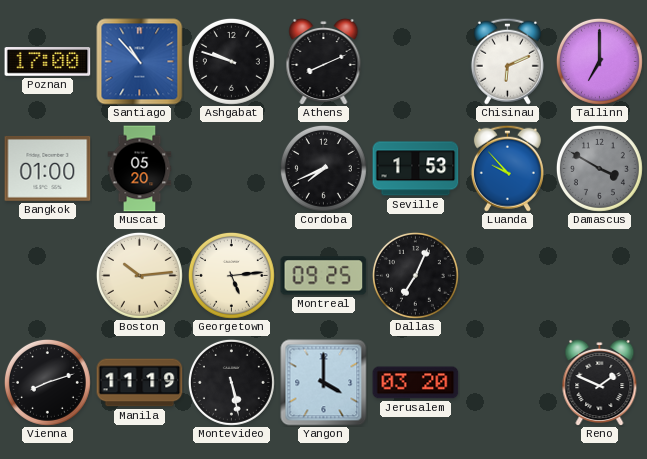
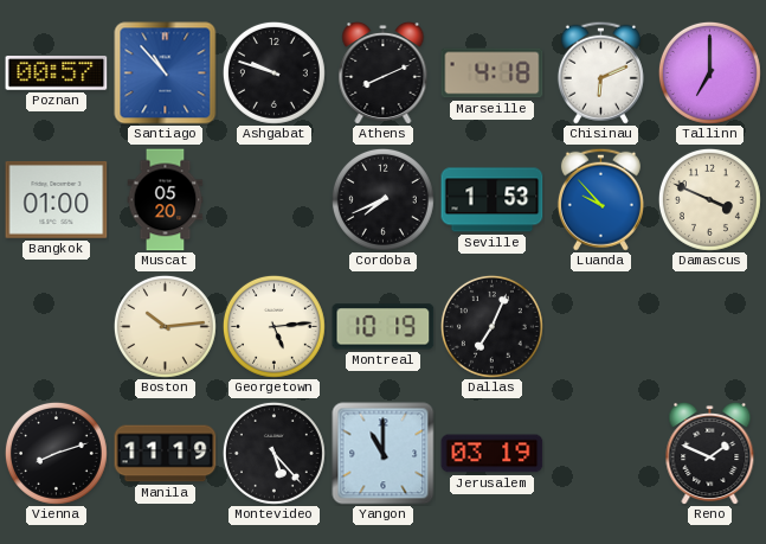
Poznan: 17:00 -> 00:57 (57, 73)
Marseille: none -> 4:18 (493, 73)
Damascus: 3:50 -> 3:49 (709, 199)
Damascus dial: grey -> cream (709, 199)
Montreal: 09:25 -> 10:19 (384, 327)
Montevideo: 5:28 -> 5:23 (273, 453)
Yangon: 4:00 -> 11:00 (384, 454)
Jerusalem: 03:20 -> 03:19 (493, 454)
